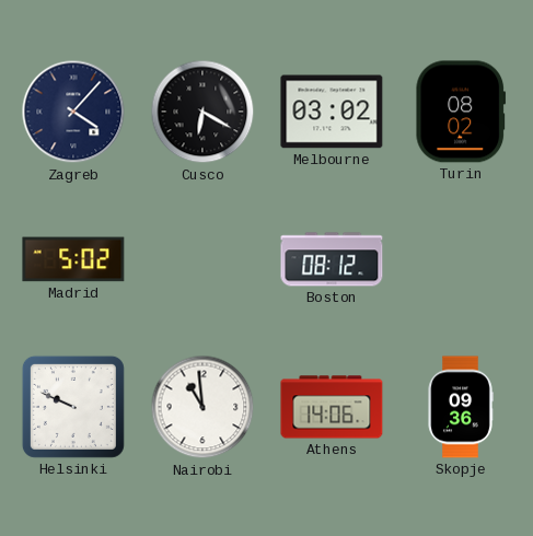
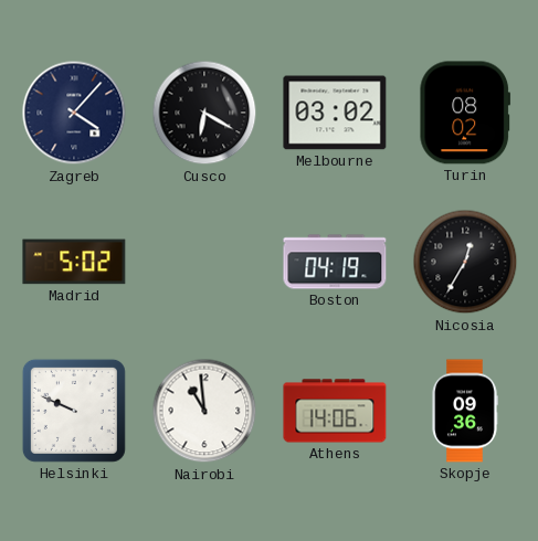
Boston: 08:12 -> 04:19 (335, 262)
Nicosia: none -> 12:35 (465, 262)
